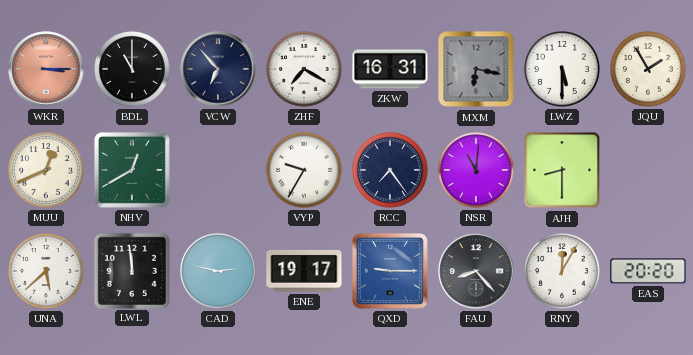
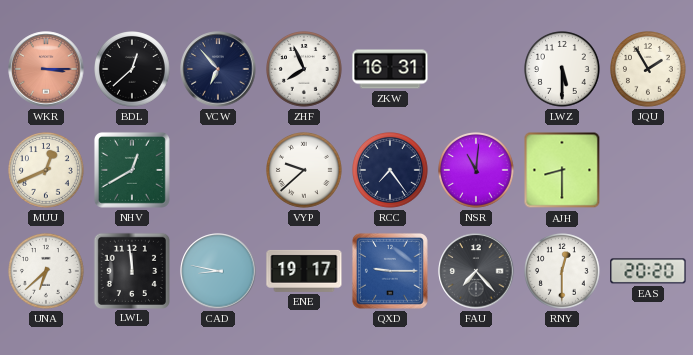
BDL: 11:00 -> 12:38 (133, 70)
ZHF: 7:20 -> 7:56 (305, 70)
MXM: 6:17 -> none (476, 69)
VYP: 9:35 -> 9:38 (305, 171)
UNA: 5:38 -> 6:38 (47, 272)
CAD: 2:47 -> 8:47 (218, 271)
FAU: 8:23 -> 7:23 (476, 271)
RNY: 12:05 -> 12:30 (563, 272)
